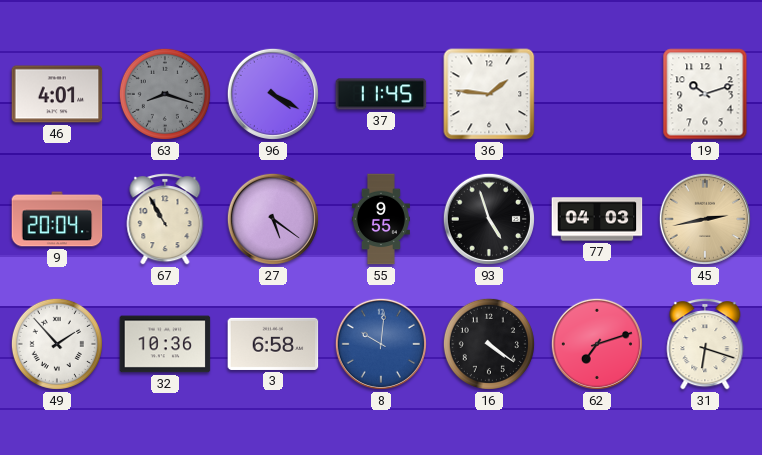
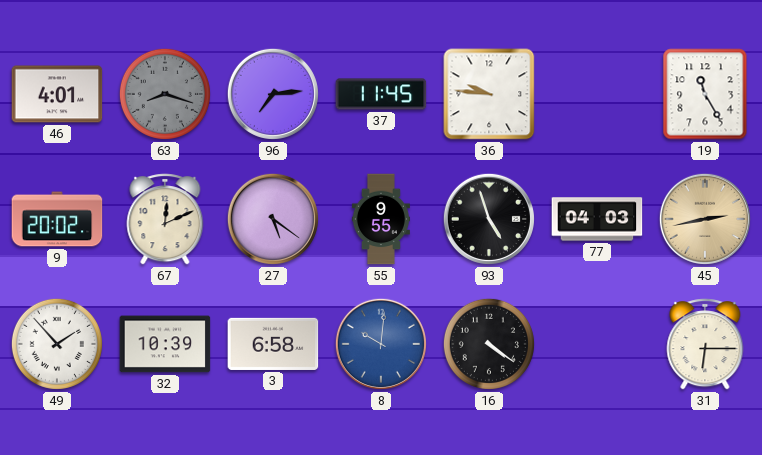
96: 4:20 -> 7:14 (273, 94)
36: 1:46 -> 9:46 (489, 94)
19: 10:12 -> 11:25 (705, 94)
9: 20:04 -> 20:02 (57, 219)
67: 10:55 -> 12:11 (165, 219)
32: 10:36 -> 10:39 (165, 344)
62: 7:12 -> none (597, 344)
31: 6:18 -> 6:15 (705, 344)
